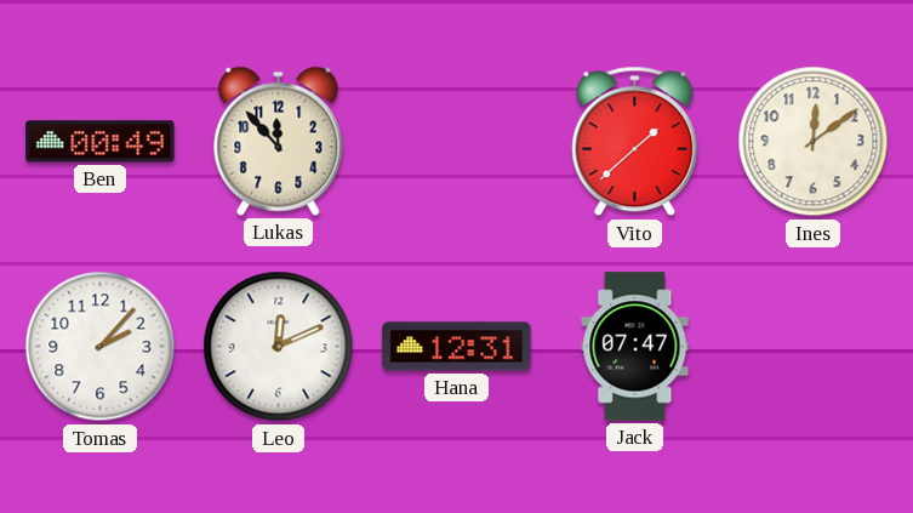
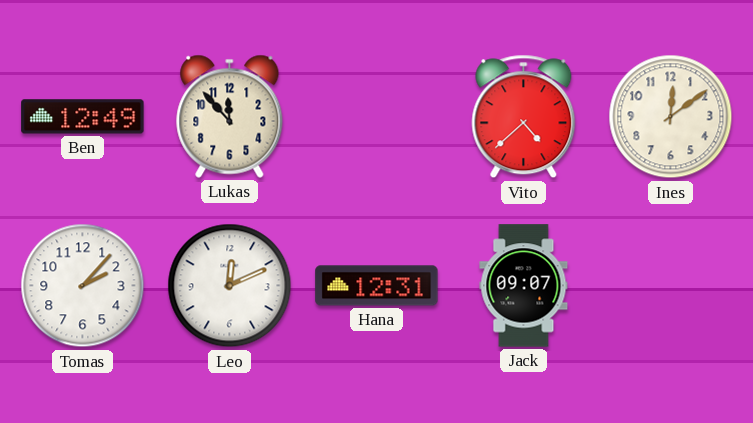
Ben: 00:49 -> 12:49 (83, 117)
Vito: 1:38 -> 4:38 (524, 117)
Jack: 07:47 -> 09:07 (524, 286)
